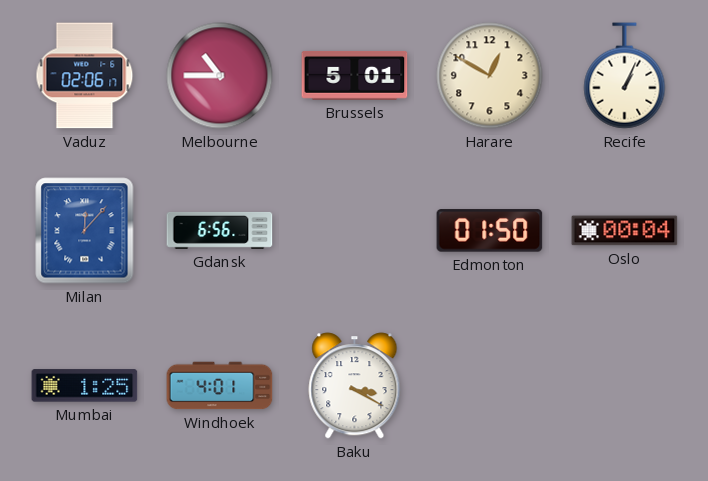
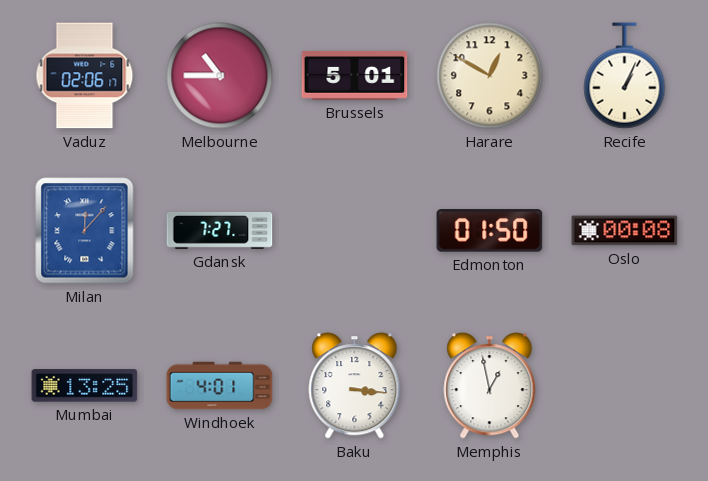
Gdansk: 6:56 -> 7:27 (220, 230)
Oslo: 00:04 -> 00:08 (625, 231)
Mumbai: 1:25 -> 13:25 (85, 386)
Baku: 3:20 -> 3:16 (355, 386)
Memphis: none -> 12:58 (490, 386)
